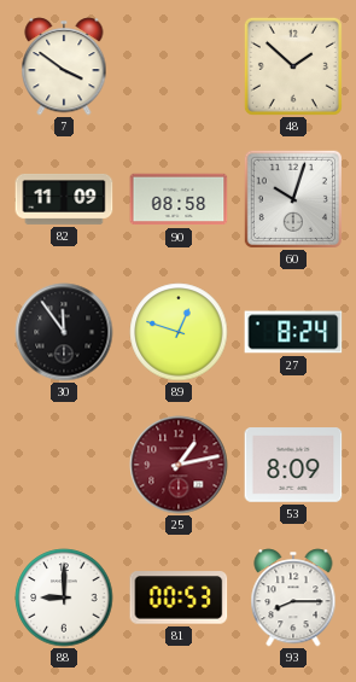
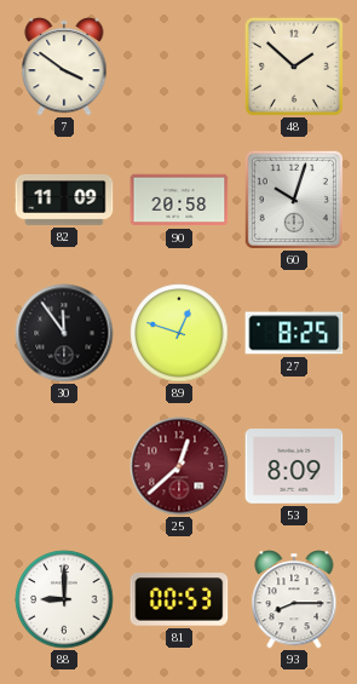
90: 08:58 -> 20:58 (179, 200)
27: 8:24 -> 8:25 (294, 333)
25: 1:13 -> 12:38 (179, 466)
